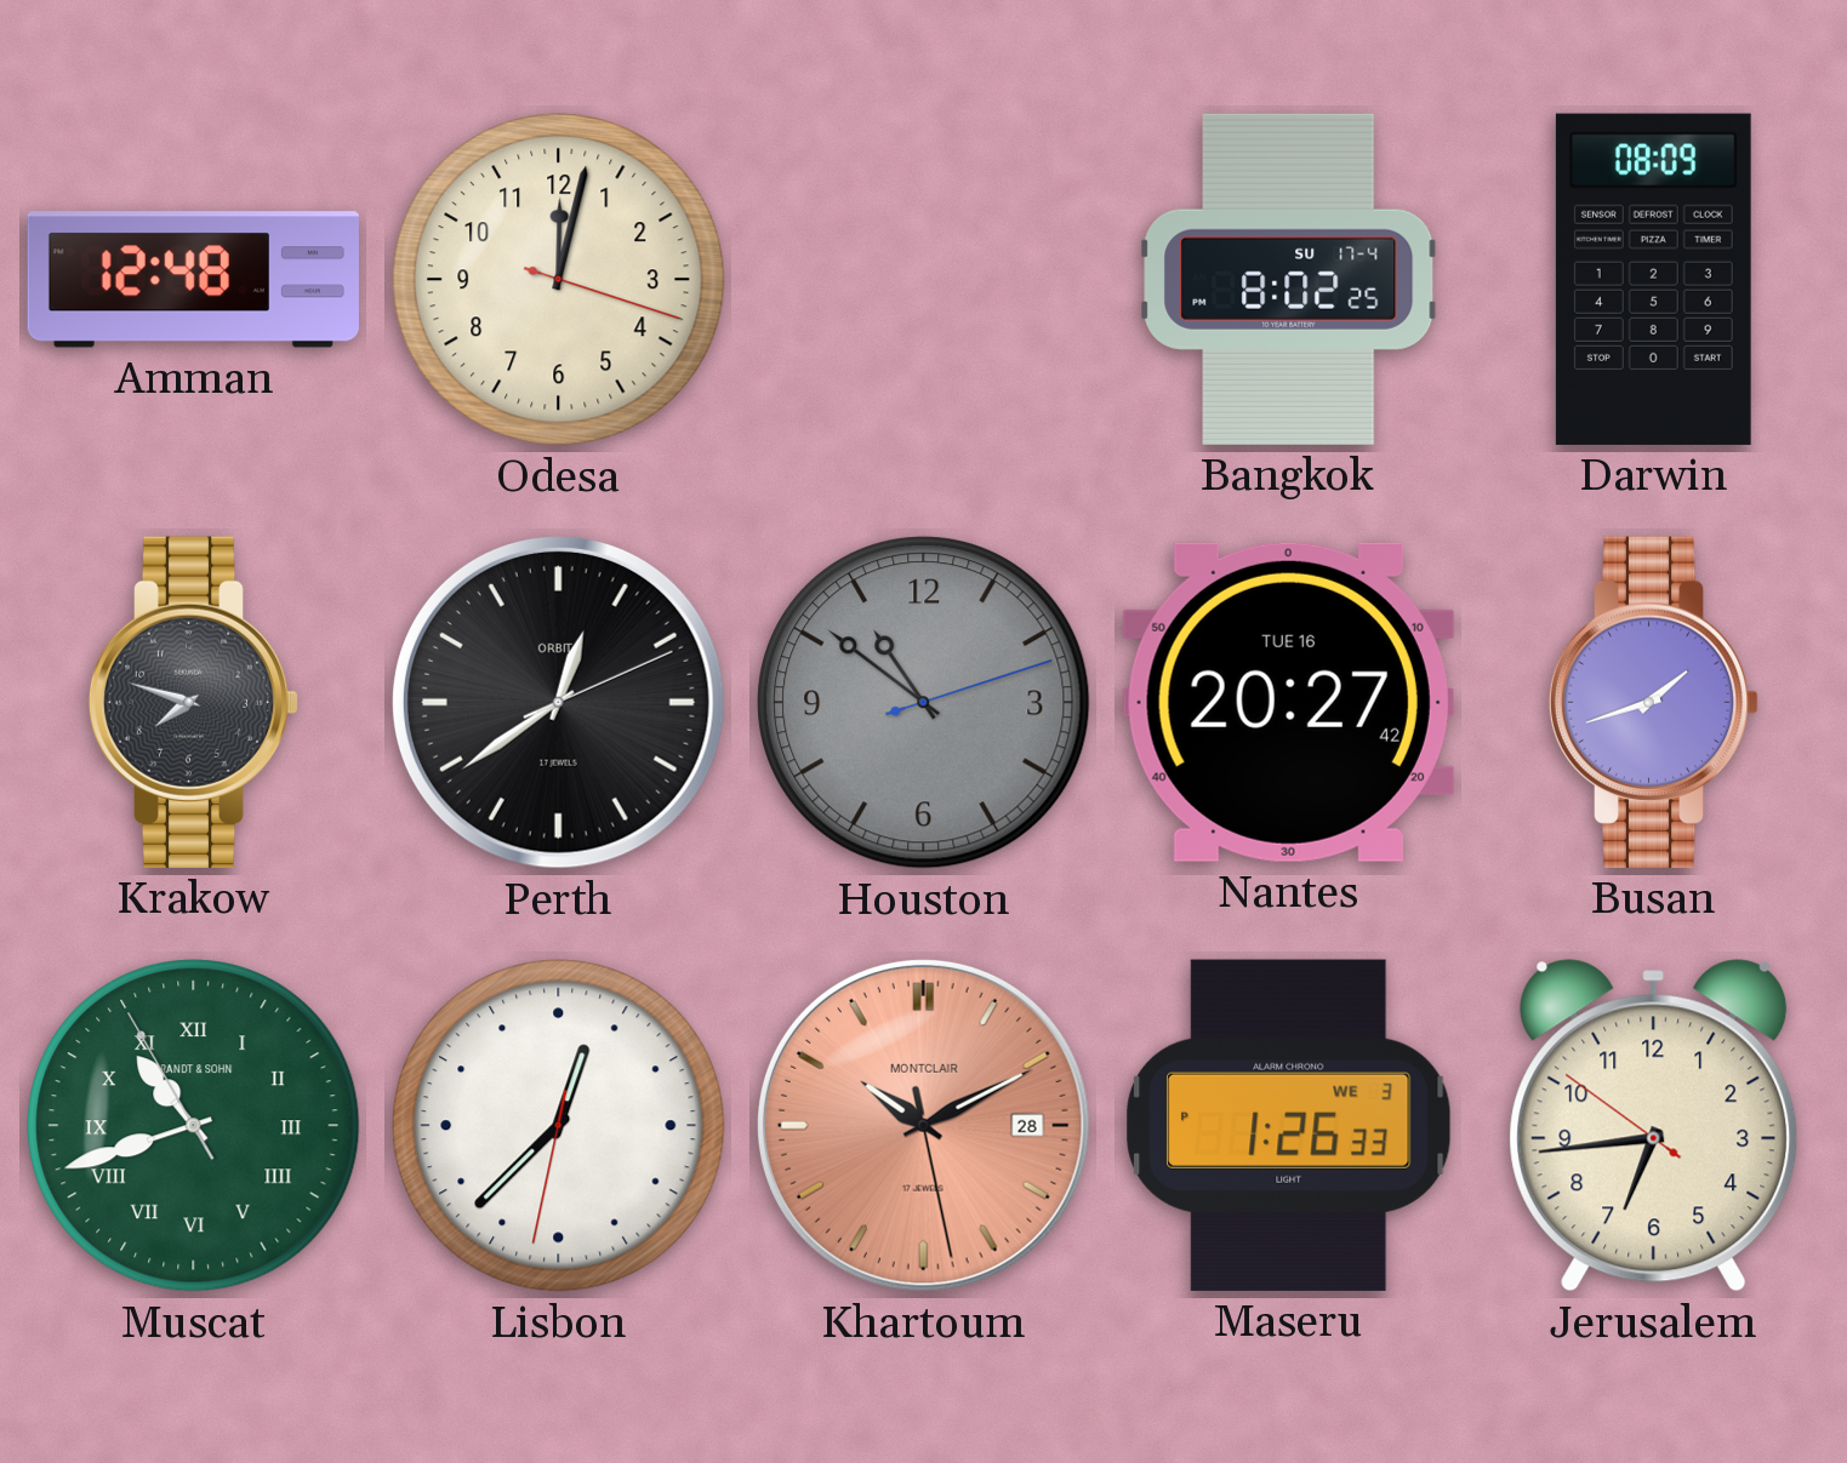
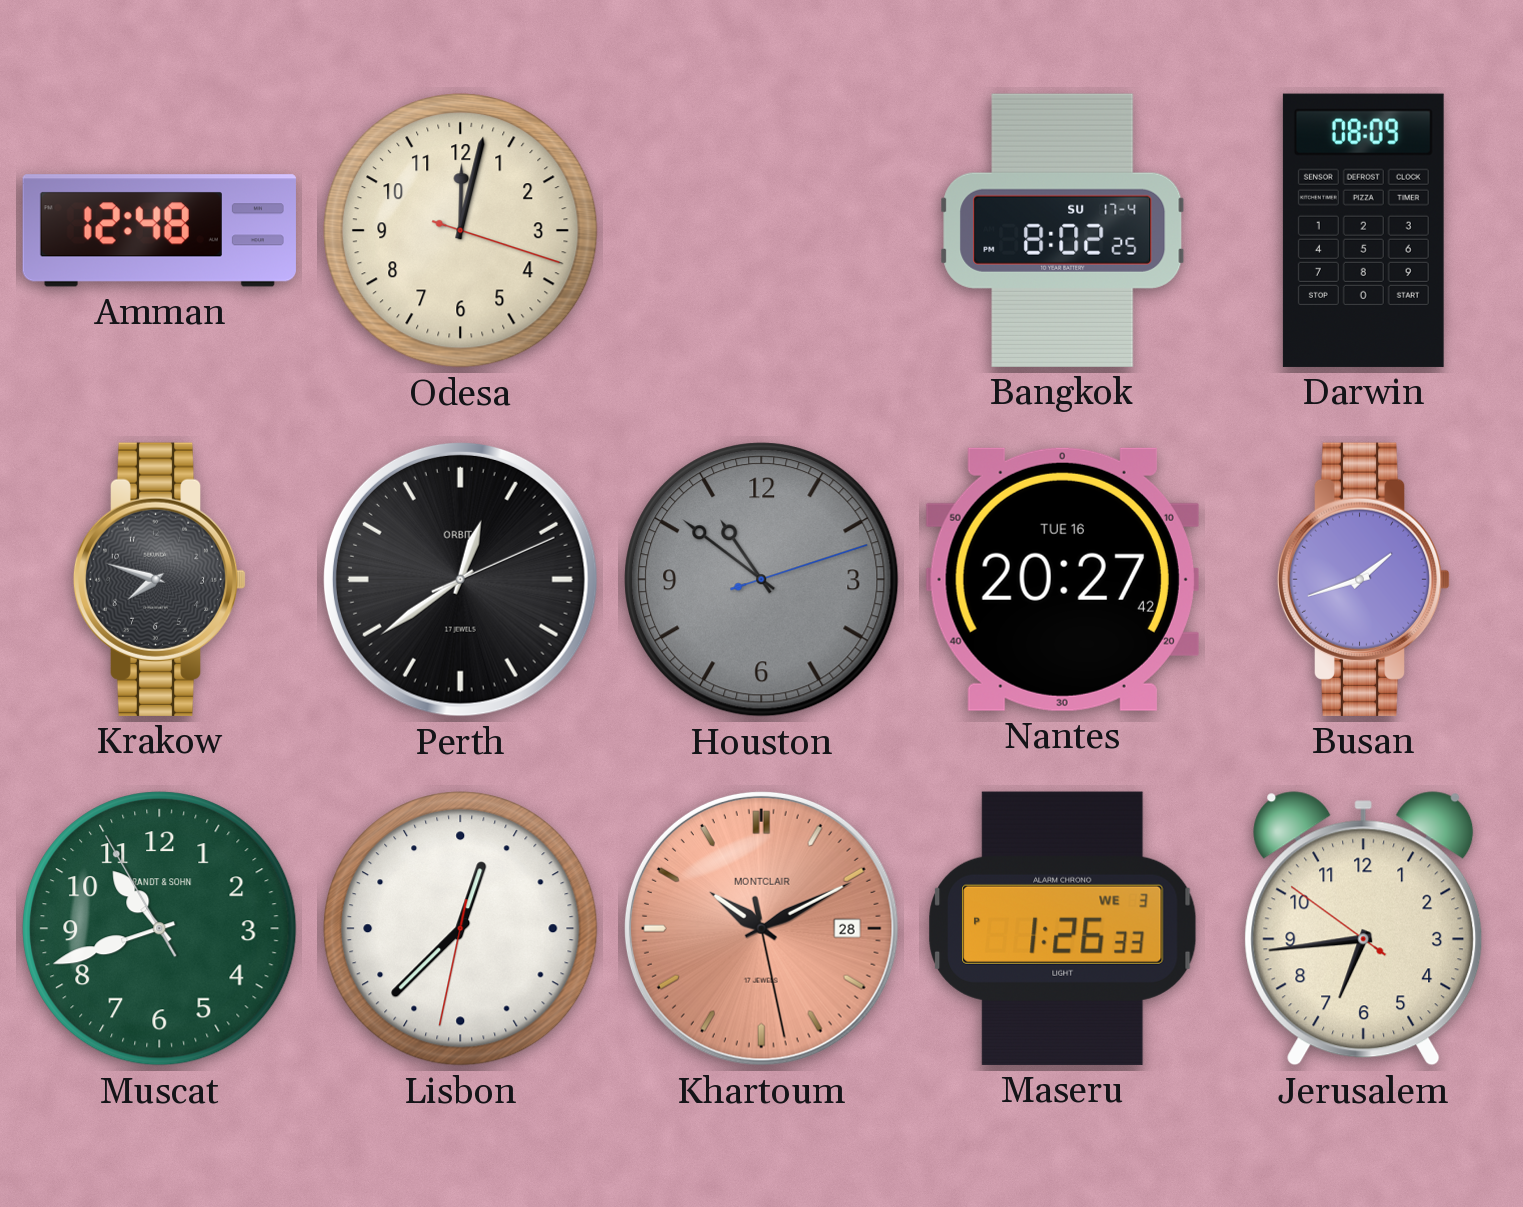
Muscat numerals: Roman -> Arabic (160, 929)
